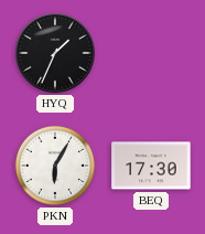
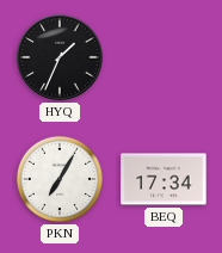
PKN: 6:05 -> 7:05 (60, 179)
BEQ: 17:30 -> 17:34 (164, 179)
